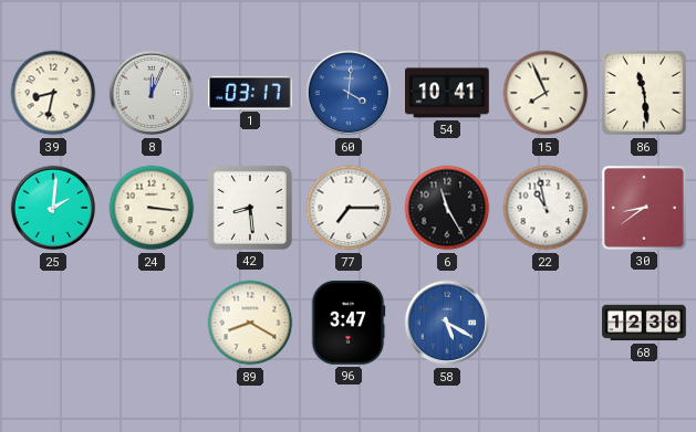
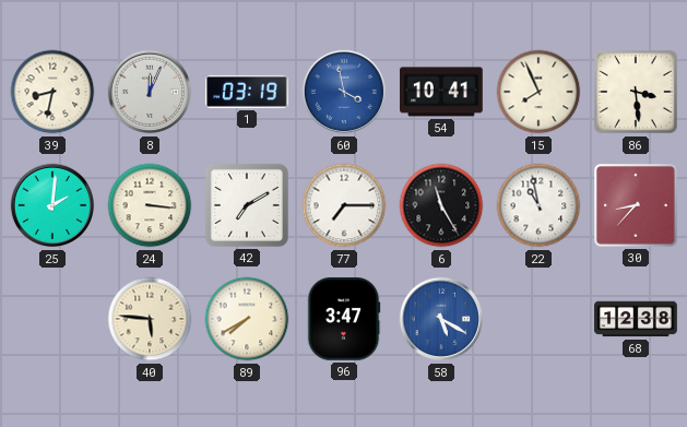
1: 03:17 -> 03:19 (248, 92)
60: 4:01 -> 3:58 (344, 92)
86: 11:29 -> 3:29 (636, 92)
42: 8:29 -> 7:10 (247, 205)
30: 8:39 -> 8:37 (637, 206)
40: none -> 5:46 (150, 319)
89: 8:20 -> 7:40 (247, 319)
